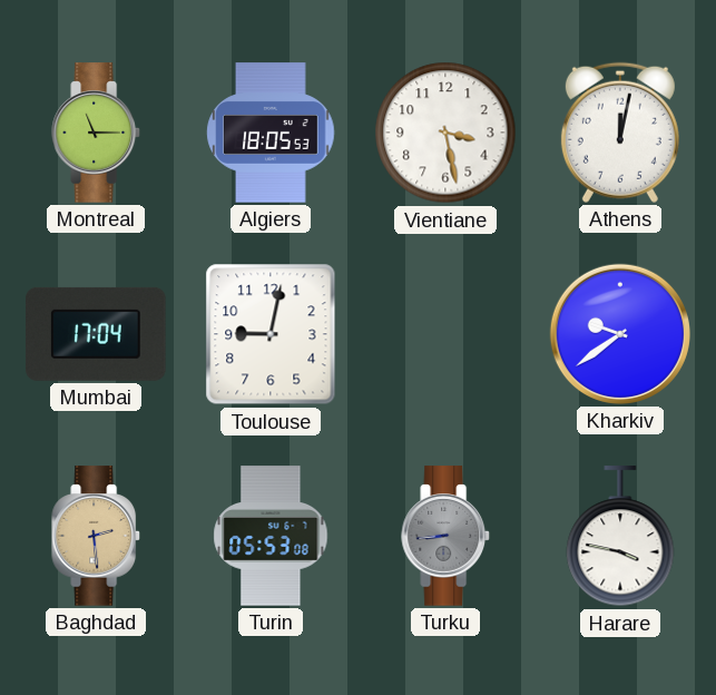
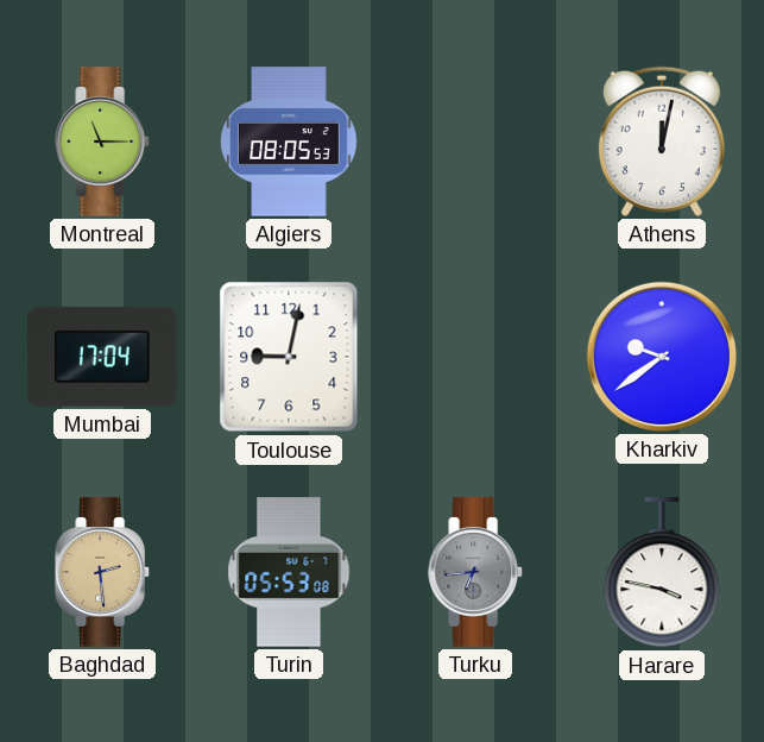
Algiers: 18:05 -> 08:05 (289, 142)
Vientiane: 3:28 -> none (445, 133)
Turku: 8:44 -> 6:44 (476, 572)
